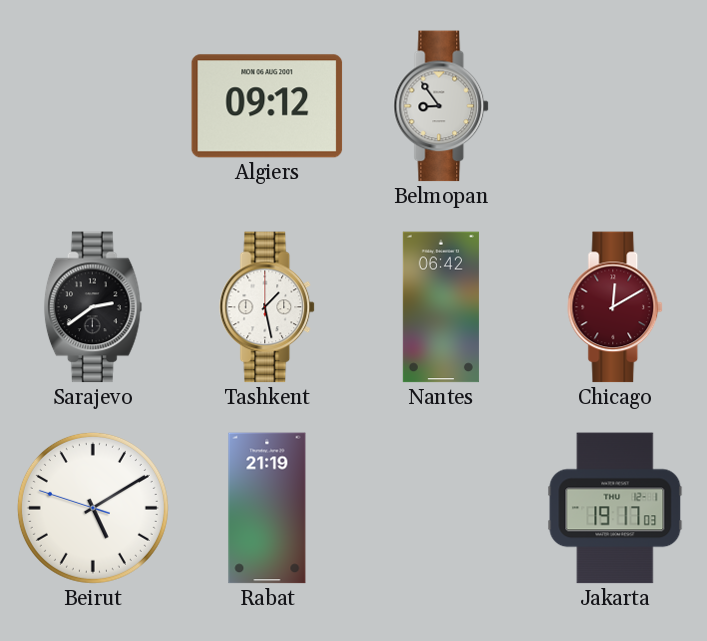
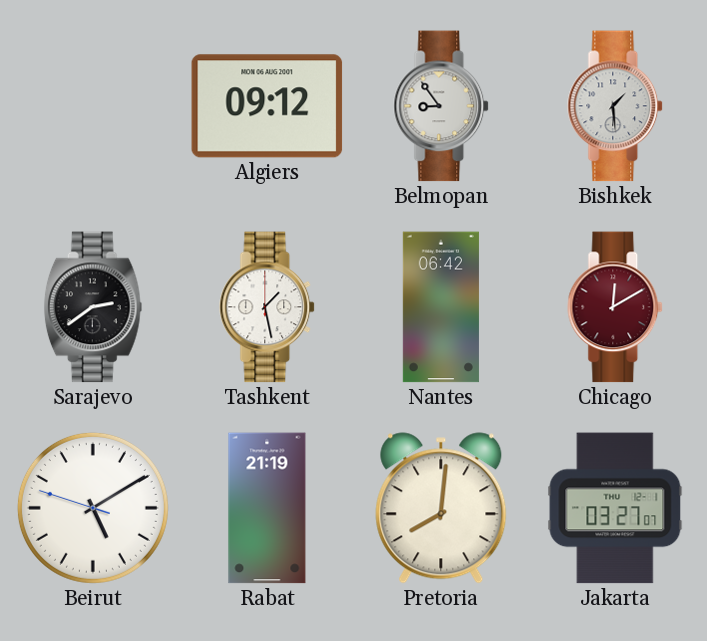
Bishkek: none -> 1:29 (616, 106)
Pretoria: none -> 8:01 (441, 508)
Jakarta: 19:17 -> 03:27 (615, 508)
